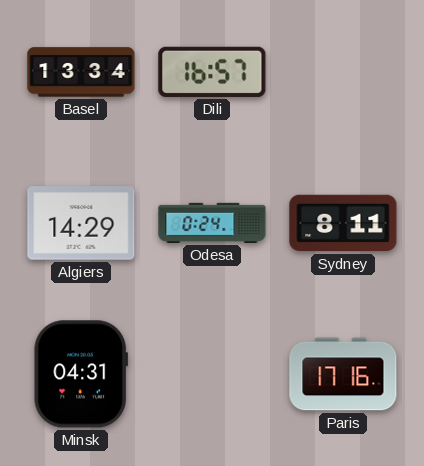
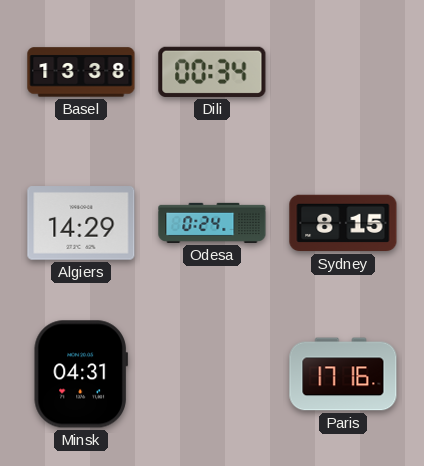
Basel: 13:34 -> 13:38 (81, 72)
Dili: 16:57 -> 00:34 (212, 72)
Sydney: 8:11 -> 8:15 (343, 223)
